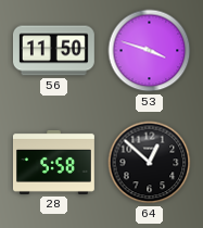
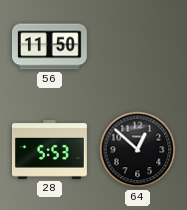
53: 3:48 -> none (150, 51)
28: 5:58 -> 5:53 (49, 149)
